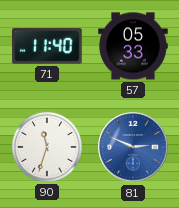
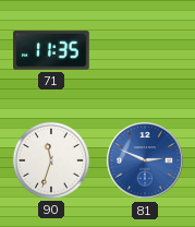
71: 11:40 -> 11:35 (51, 50)
57: 05:33 -> none (133, 46)
